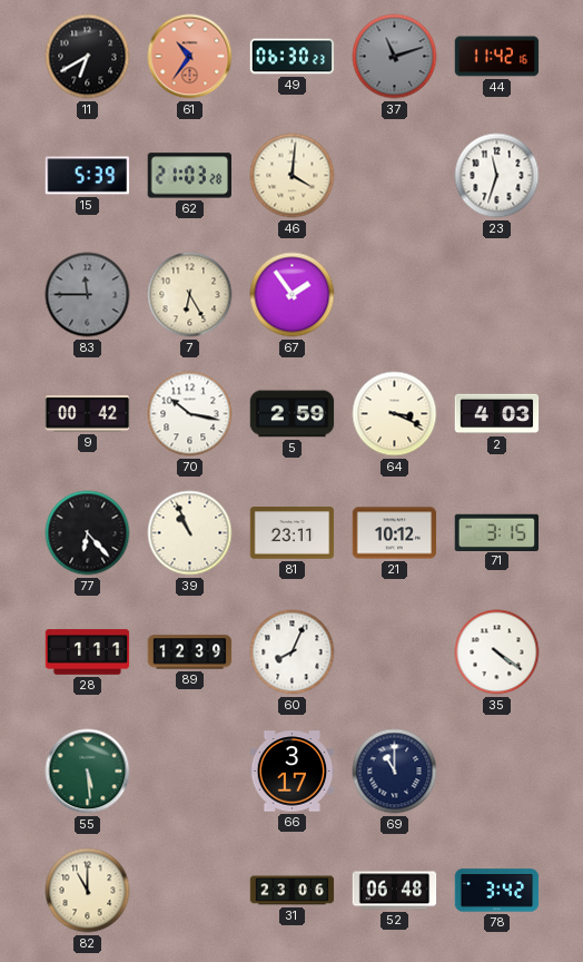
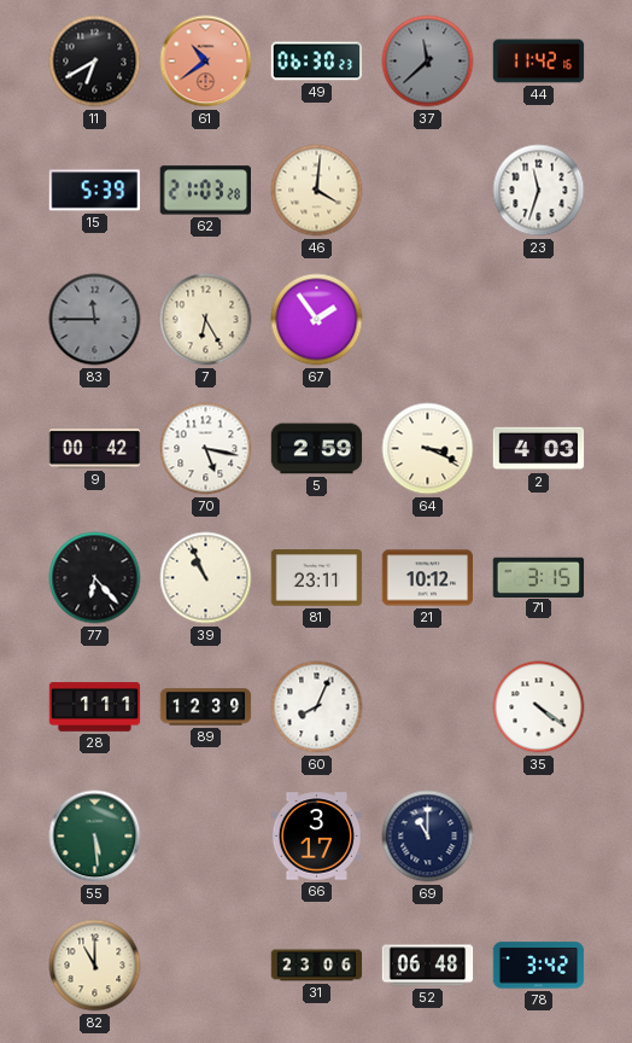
61: 10:36 -> 10:39 (206, 62)
37: 11:12 -> 11:38 (428, 62)
70: 10:17 -> 5:17 (206, 449)
